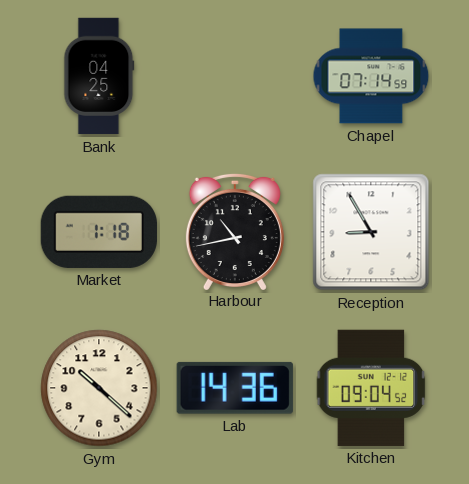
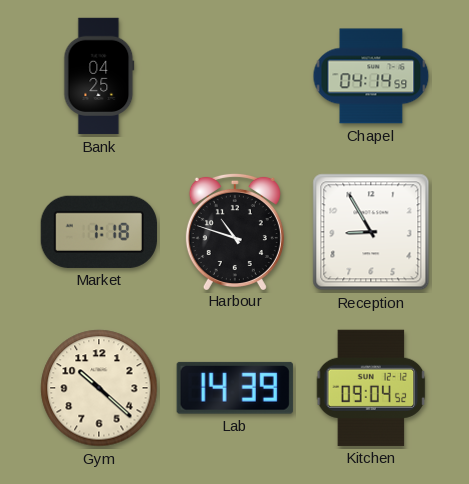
Chapel: 07:14 -> 04:14 (371, 76)
Harbour: 10:43 -> 10:48 (235, 231)
Lab: 14:36 -> 14:39 (235, 388)
